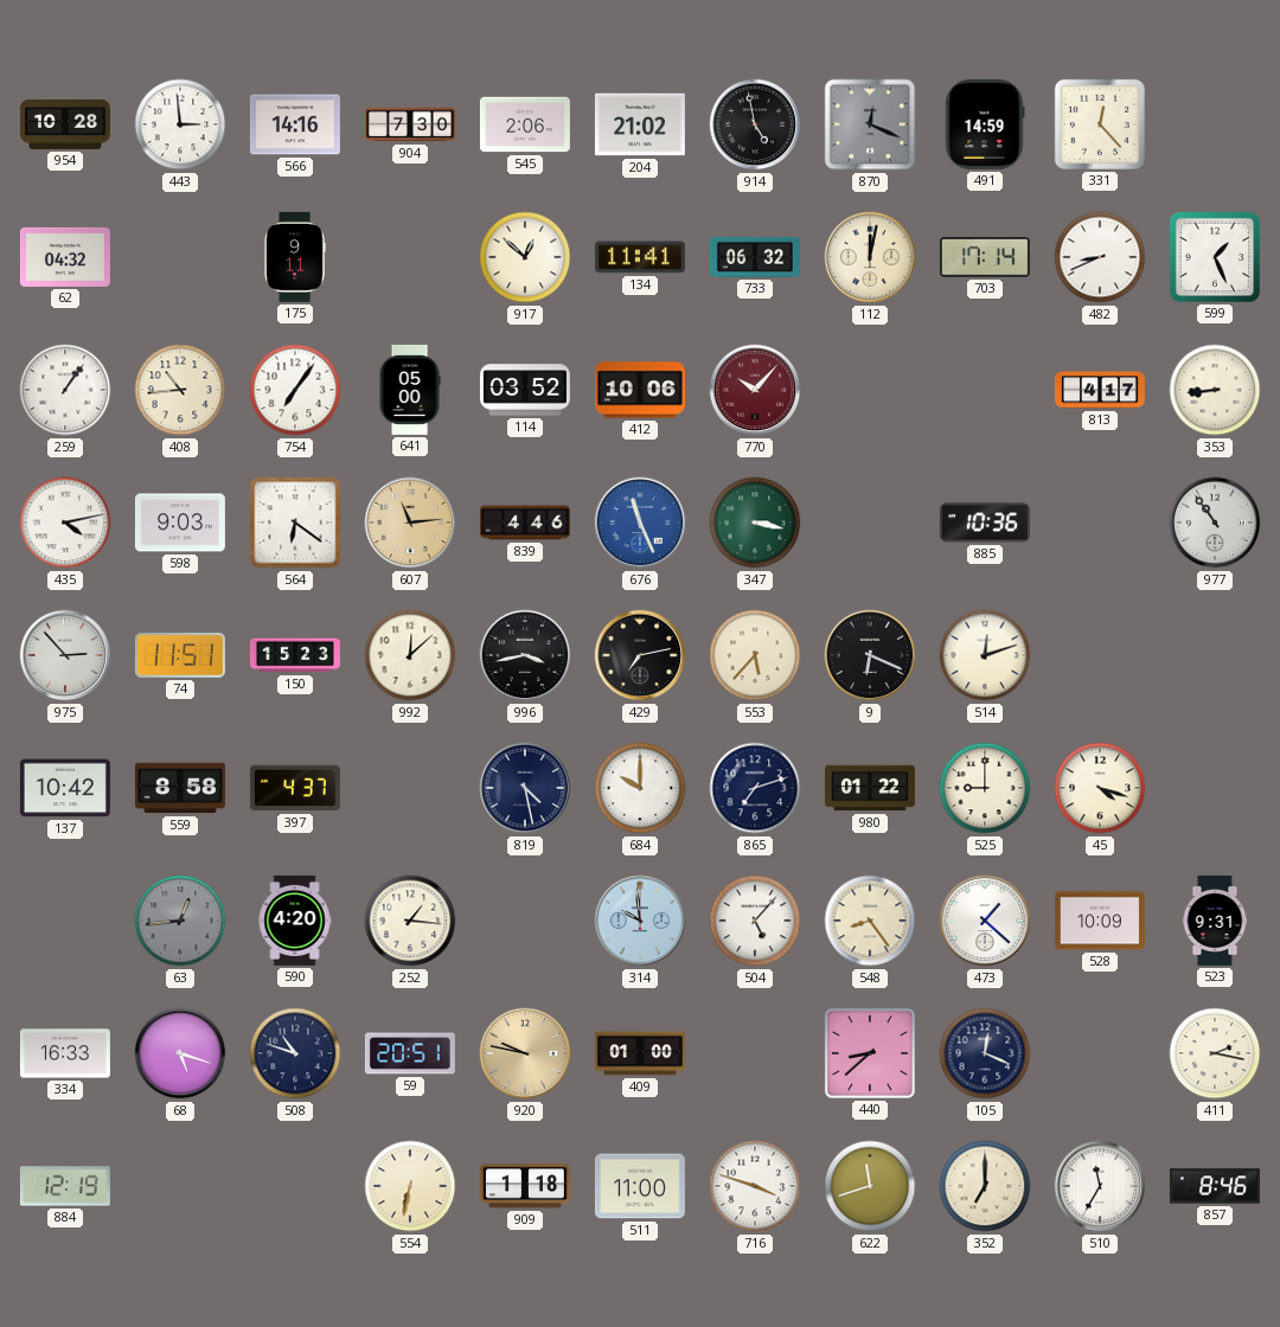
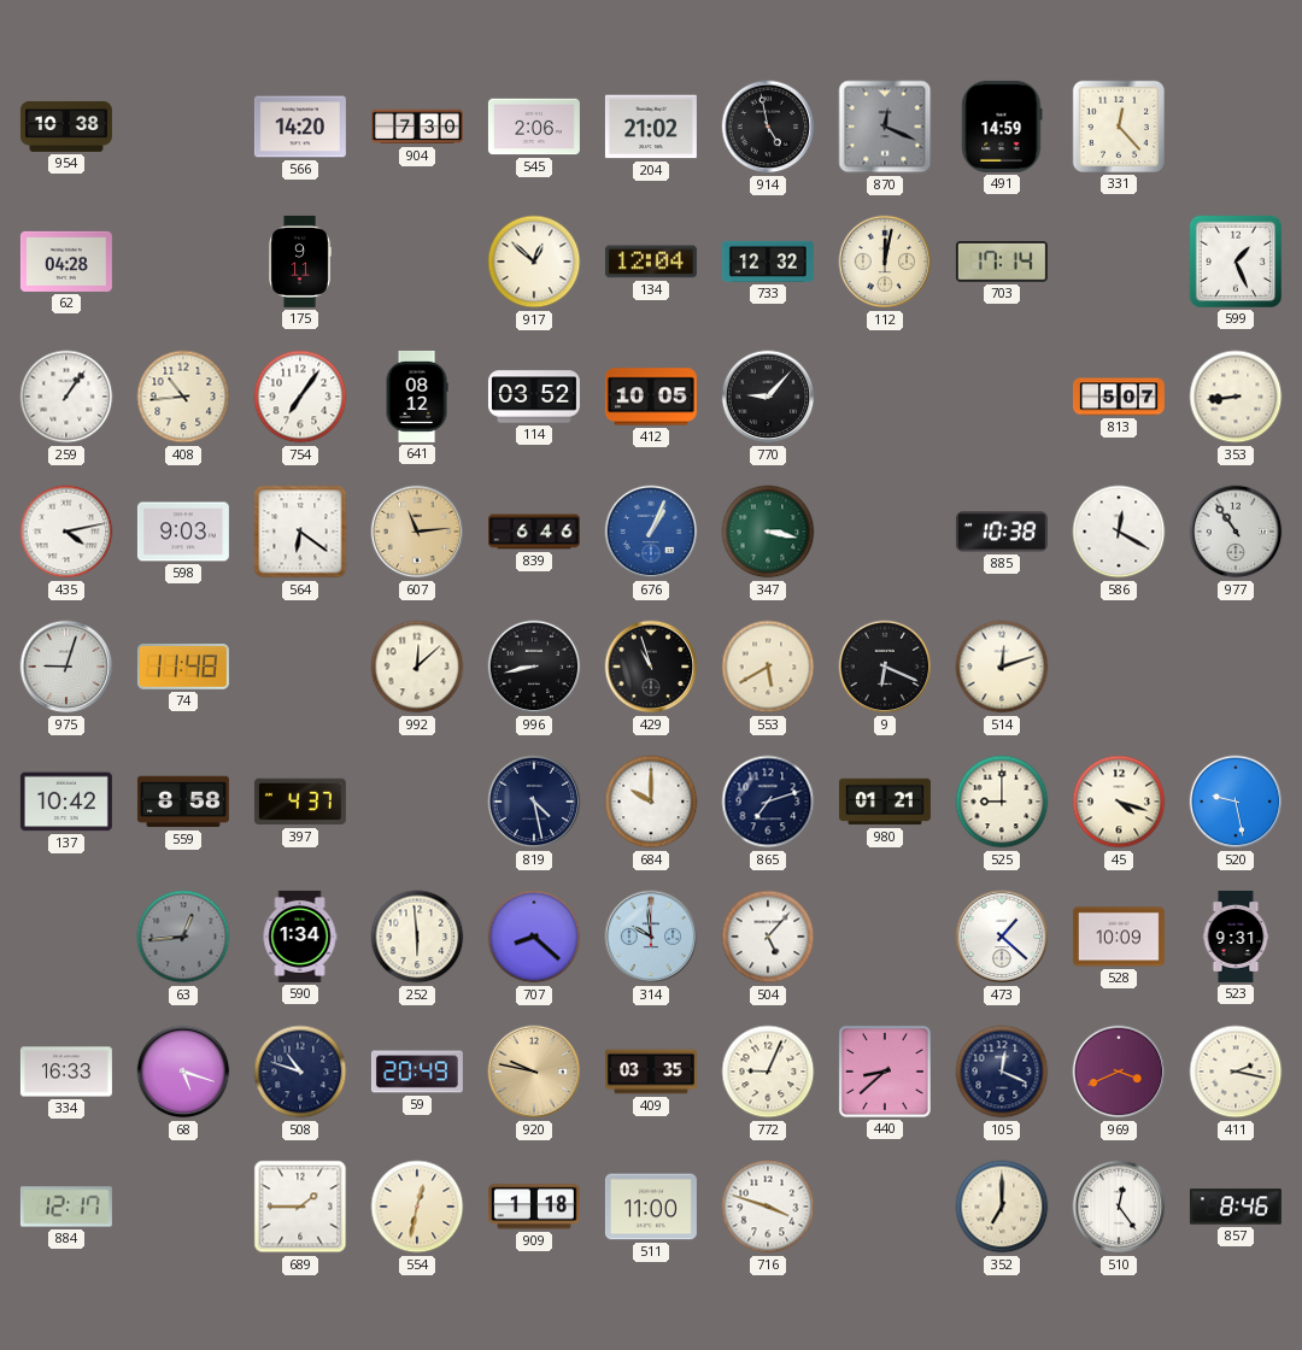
954: 10:28 -> 10:38 (66, 127)
443: 2:59 -> none (180, 124)
566: 14:16 -> 14:20 (300, 127)
62: 04:32 -> 04:28 (66, 262)
134: 11:41 -> 12:04 (651, 262)
733: 06:32 -> 12:32 (768, 262)
482: 8:41 -> none (1100, 257)
641: 05:00 -> 08:12 (417, 397)
412: 10:06 -> 10:05 (651, 397)
770: 10:07 -> 9:07 (768, 397)
770 dial: burgundy -> black (768, 397)
813: 4:17 -> 5:07 (1119, 397)
839: 4:46 -> 6:46 (534, 532)
676: 11:26 -> 1:04 (651, 532)
885: 10:36 -> 10:38 (1002, 532)
586: none -> 12:20 (1119, 532)
975: 2:53 -> 9:03 (66, 667)
74: 11:51 -> 11:48 (183, 667)
150: 15:23 -> none (295, 655)
996: 3:43 -> 8:43 (534, 667)
429: 7:13 -> 10:57 (651, 667)
553: 5:37 -> 5:40 (768, 667)
980: 01:22 -> 01:21 (885, 802)
520: none -> 9:28 (1236, 802)
590: 4:20 -> 1:34 (300, 937)
252: 1:16 -> 5:59 (417, 937)
707: none -> 8:22 (534, 937)
548: 8:24 -> none (870, 921)
59: 20:51 -> 20:49 (417, 1072)
409: 01:00 -> 03:35 (651, 1072)
772: none -> 9:04 (768, 1072)
969: none -> 3:41 (1119, 1072)
884: 12:19 -> 12:17 (66, 1207)
689: none -> 1:45 (300, 1207)
554: 6:32 -> 12:32 (417, 1207)
622: 11:42 -> none (870, 1186)
510: 11:35 -> 12:24 (1119, 1207)
